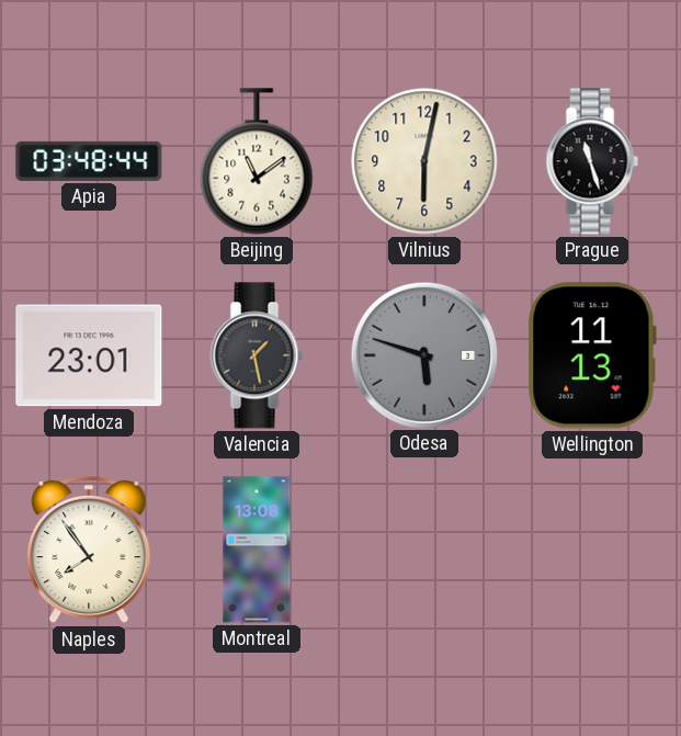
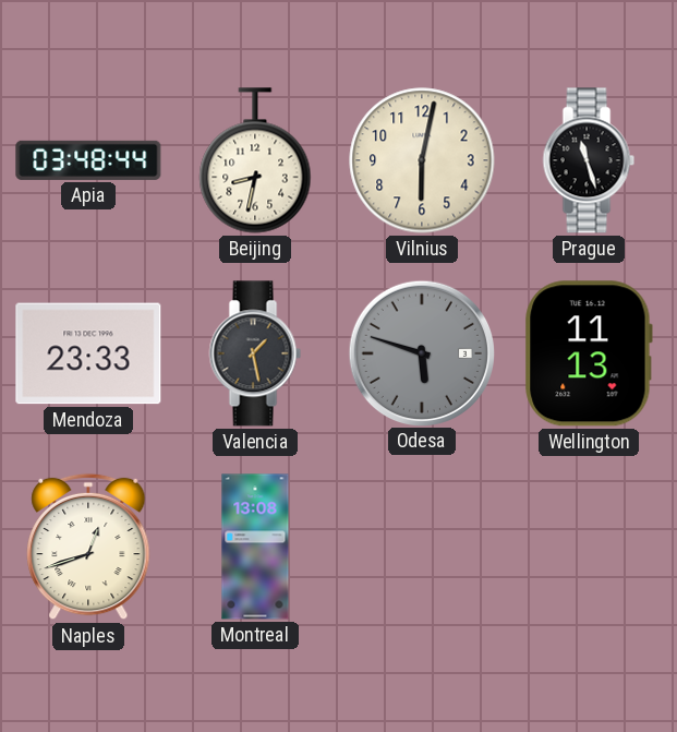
Beijing: 11:09 -> 8:32 (255, 160)
Mendoza: 23:01 -> 23:33 (88, 353)
Naples: 7:54 -> 12:42 (88, 547)
